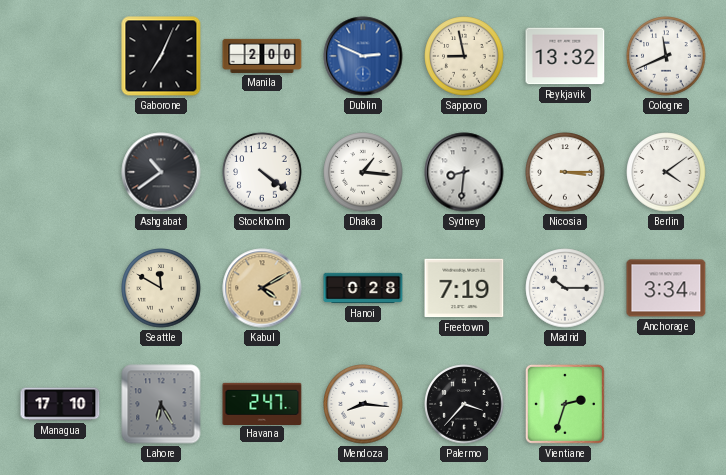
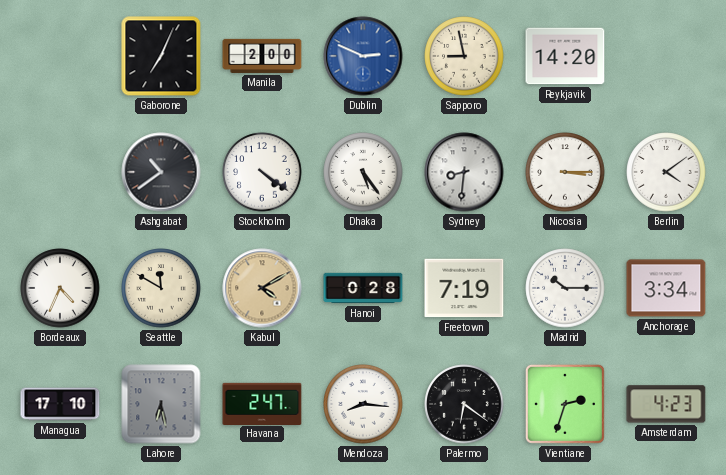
Reykjavik: 13:32 -> 14:20 (565, 56)
Cologne: 11:41 -> none (666, 56)
Dhaka: 1:16 -> 5:24 (363, 172)
Bordeaux: none -> 4:34 (60, 288)
Lahore: 6:25 -> 6:28 (161, 404)
Palermo: 3:37 -> 6:21 (464, 404)
Amsterdam: none -> 4:23 (666, 404)
